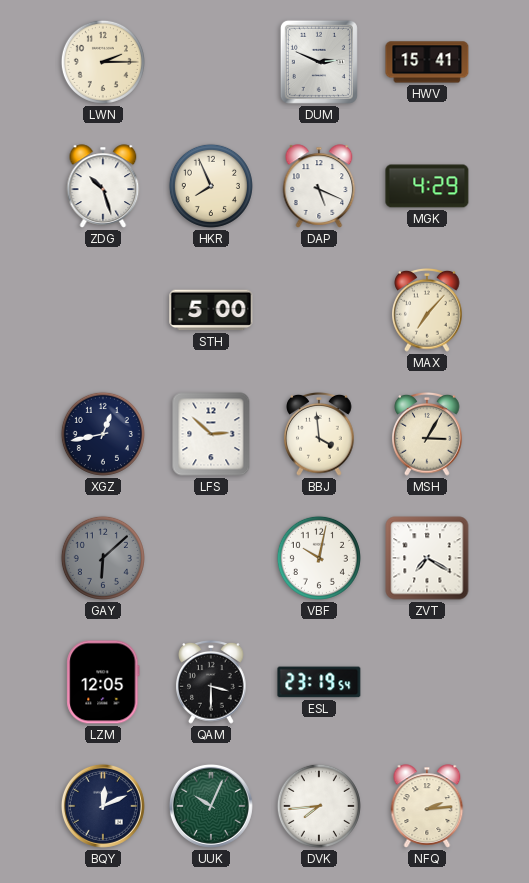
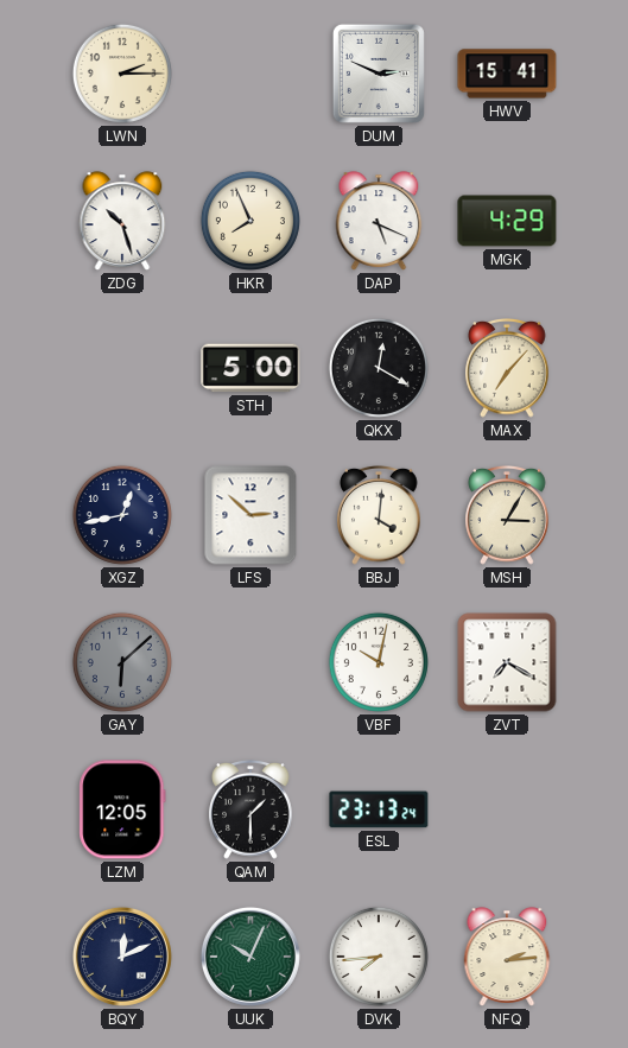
QKX: none -> 12:20 (379, 368)
BBJ: 3:59 -> 4:01 (379, 516)
QAM: 3:30 -> 1:30 (250, 811)
ESL: 23:19 -> 23:13 (379, 809)
